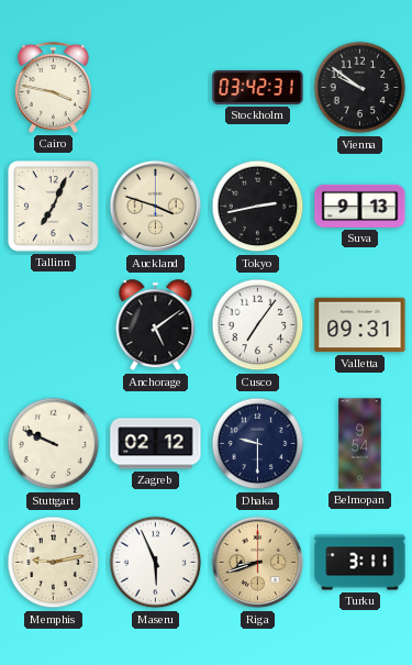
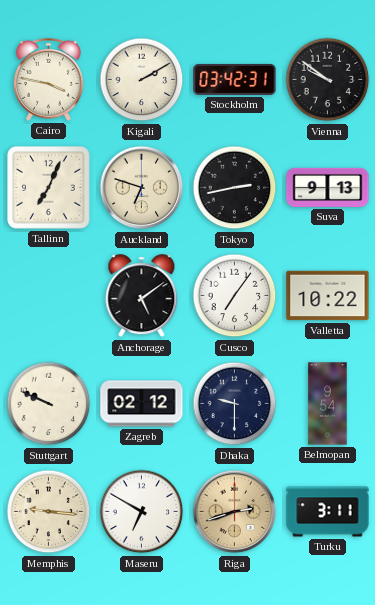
Kigali: none -> 2:10 (142, 80)
Auckland: 3:48 -> 6:48 (142, 188)
Valletta: 09:31 -> 10:22 (328, 296)
Memphis: 9:13 -> 9:16 (49, 512)
Maseru: 5:56 -> 6:50 (142, 512)
Riga: 8:42 -> 2:42 (235, 512)
